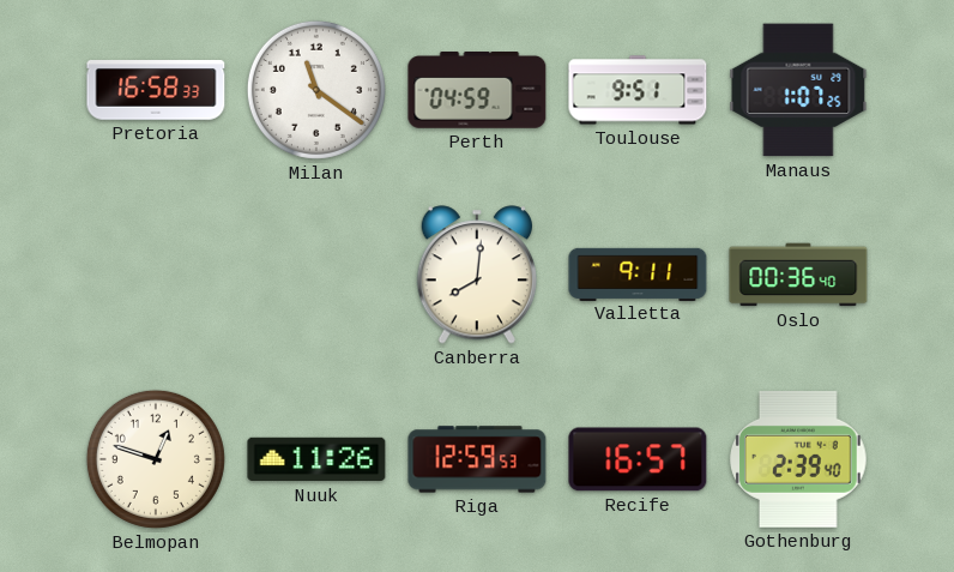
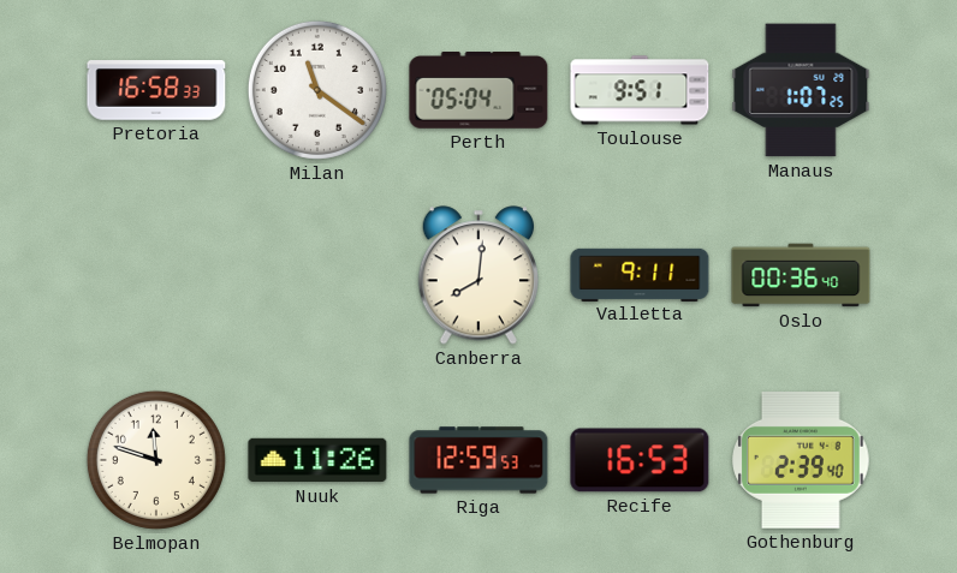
Perth: 04:59 -> 05:04 (478, 91)
Belmopan: 12:48 -> 11:48 (156, 460)
Recife: 16:57 -> 16:53 (640, 460)
